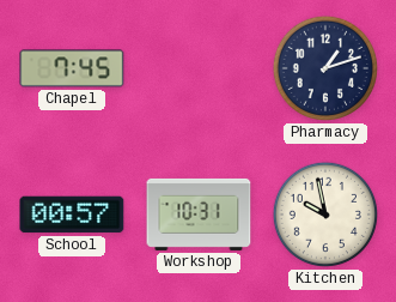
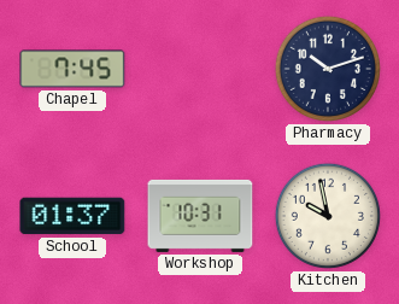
Pharmacy: 1:12 -> 10:12 (328, 69)
School: 00:57 -> 01:37 (72, 216)
